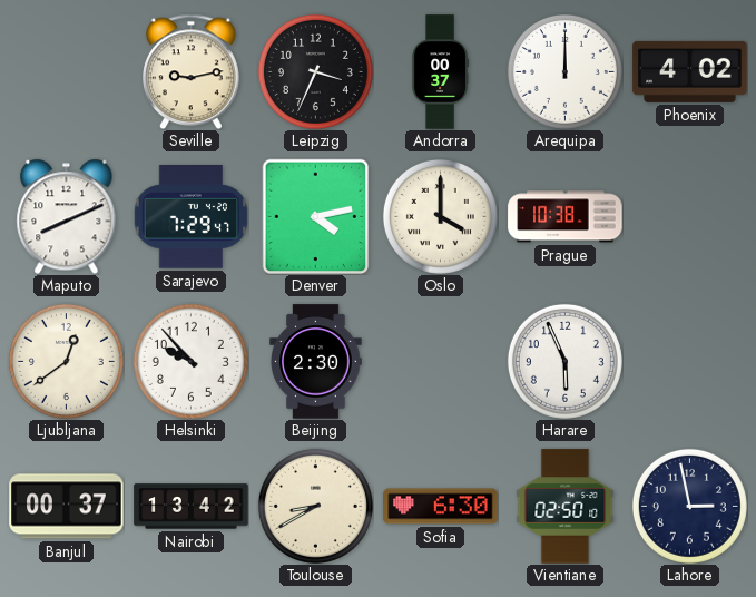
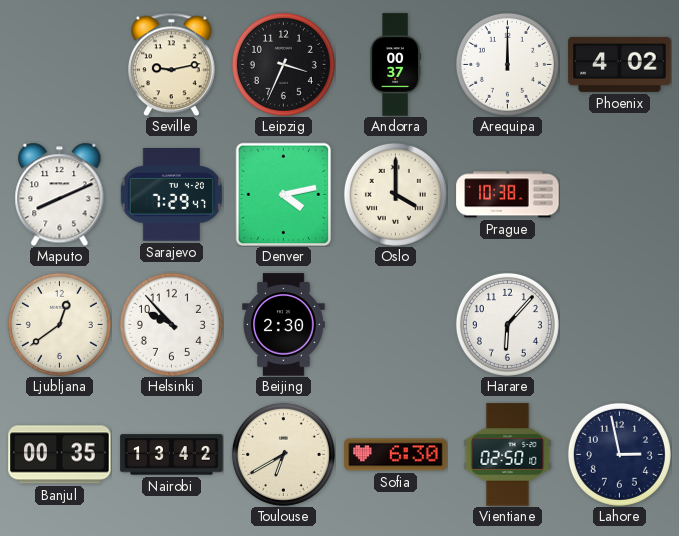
Harare: 5:56 -> 6:07 (507, 324)
Banjul: 00:37 -> 00:35 (60, 455)
Toulouse: 8:40 -> 6:40 (283, 454)
